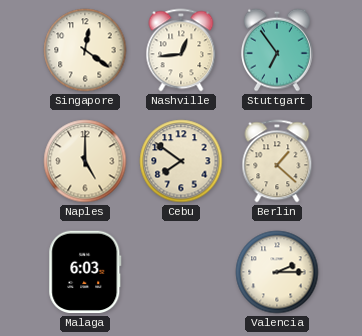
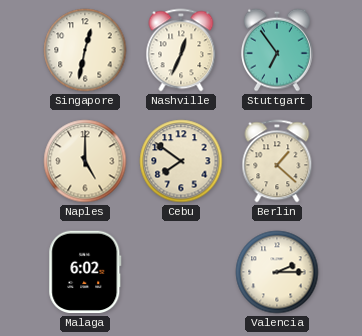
Singapore: 12:21 -> 12:32 (85, 50)
Nashville: 12:44 -> 12:34 (181, 50)
Malaga: 6:03 -> 6:02 (85, 272)
